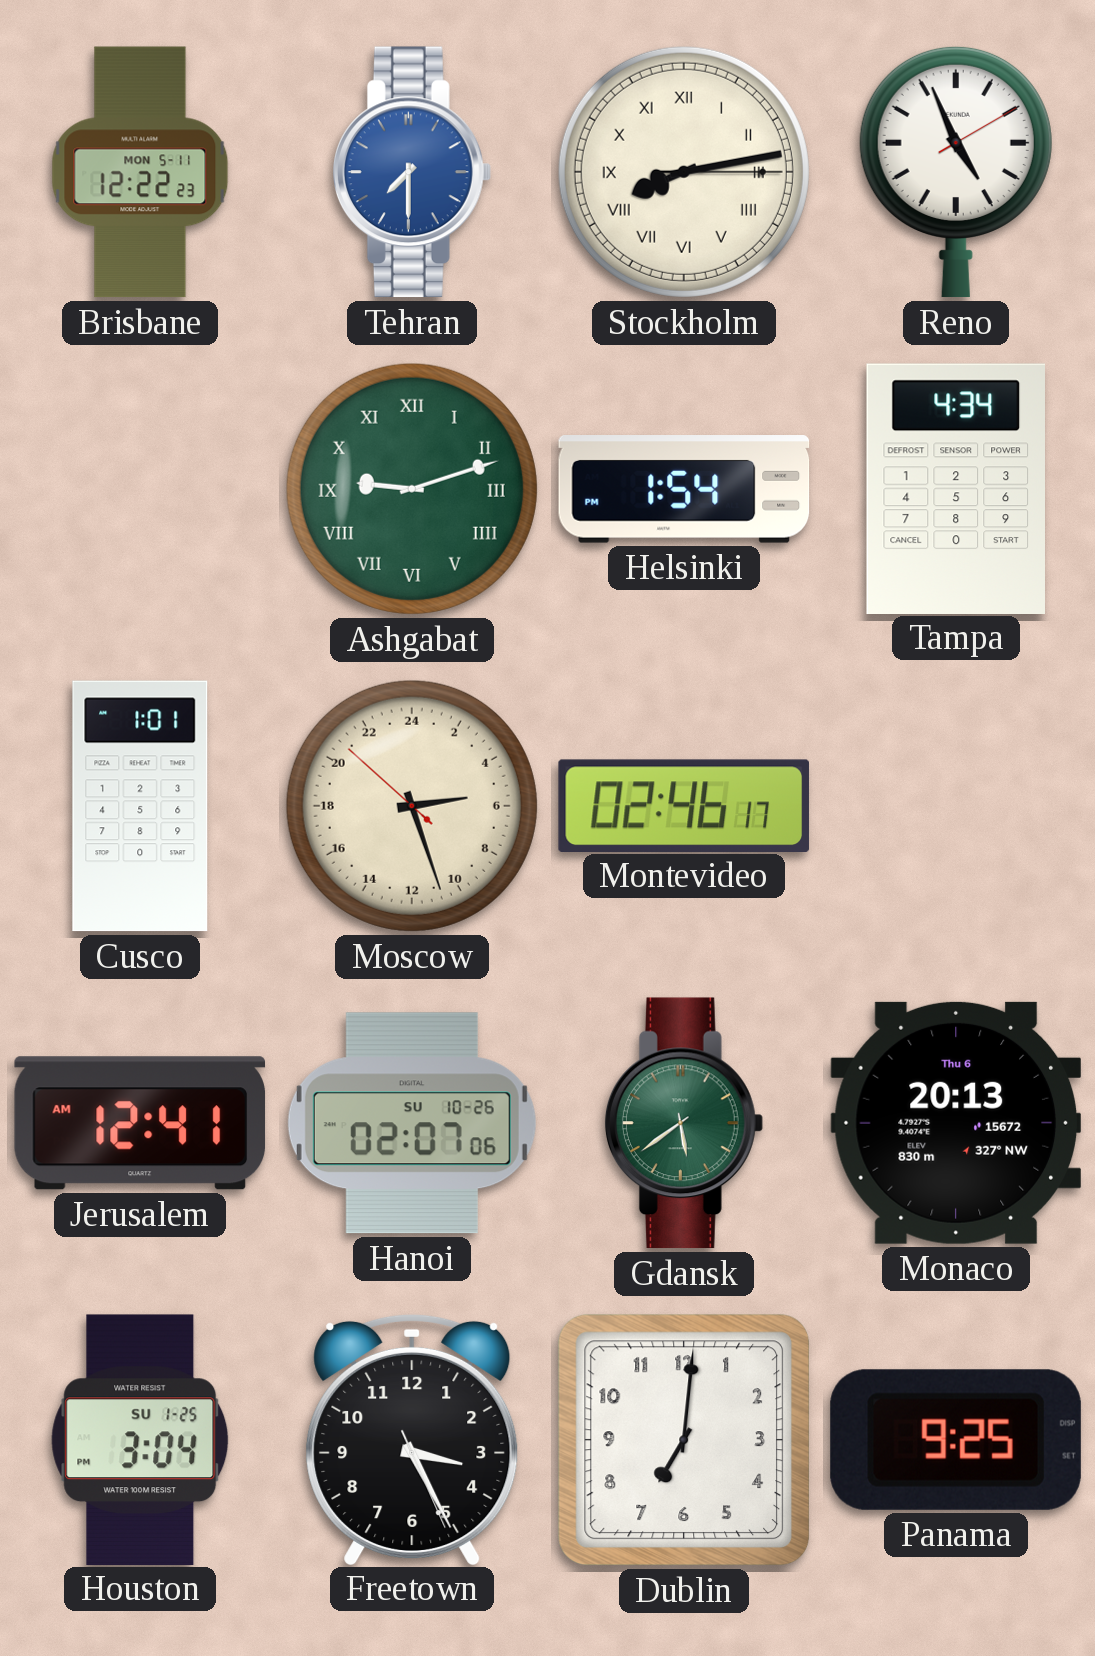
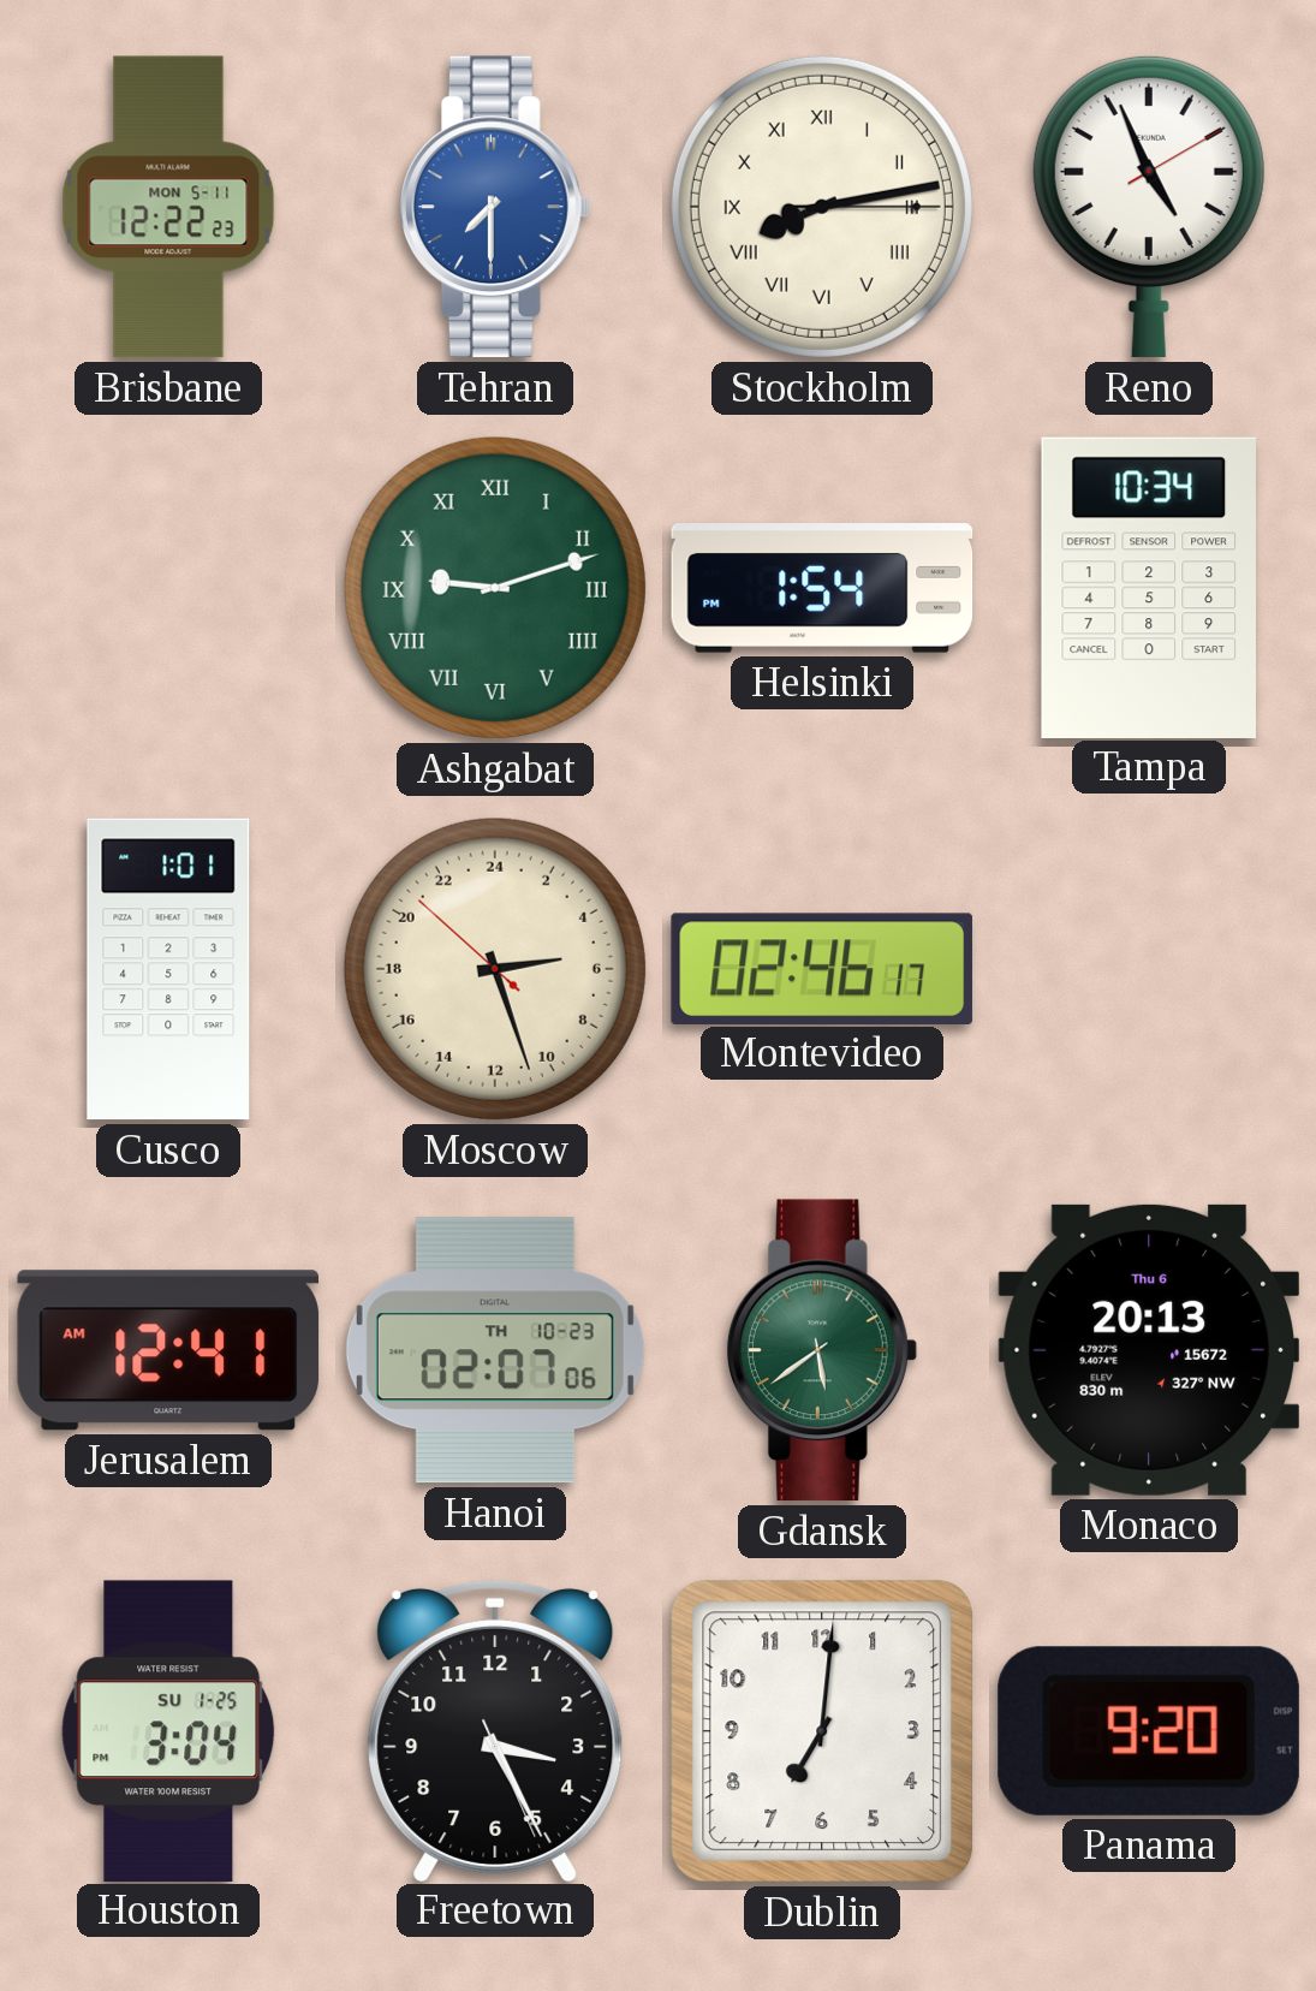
Tampa: 4:34 -> 10:34 (1148, 587)
Hanoi date: SU 10-26 -> TH 10-23 (495, 1350)
Panama: 9:25 -> 9:20 (1149, 1731)
